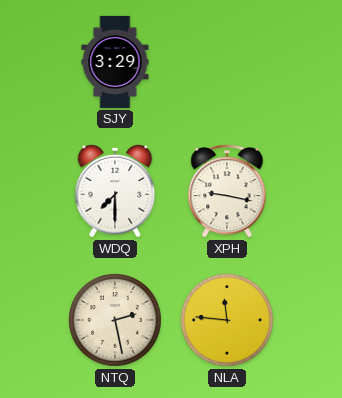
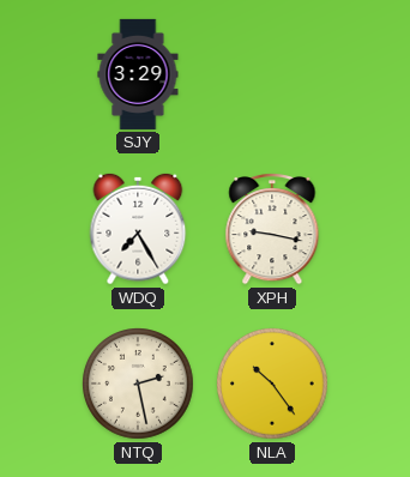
WDQ: 7:30 -> 7:25 (138, 229)
NLA: 11:46 -> 10:24 (273, 385)
